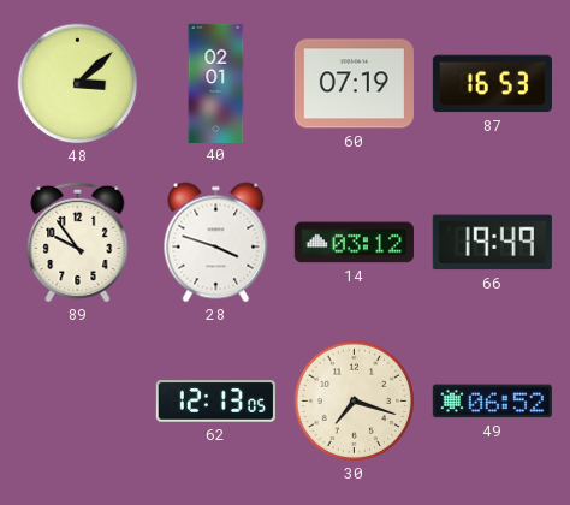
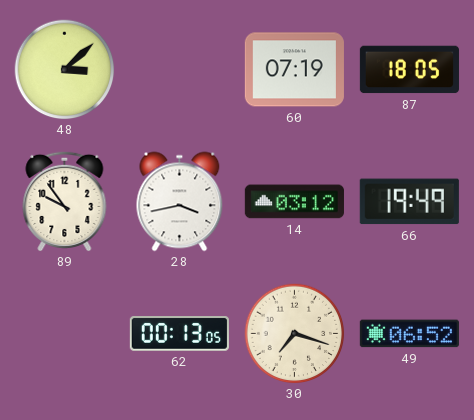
40: 02:01 -> none (216, 83)
87: 16:53 -> 18:05 (409, 70)
28: 3:48 -> 3:43 (180, 202)
62: 12:13 -> 00:13 (179, 334)
